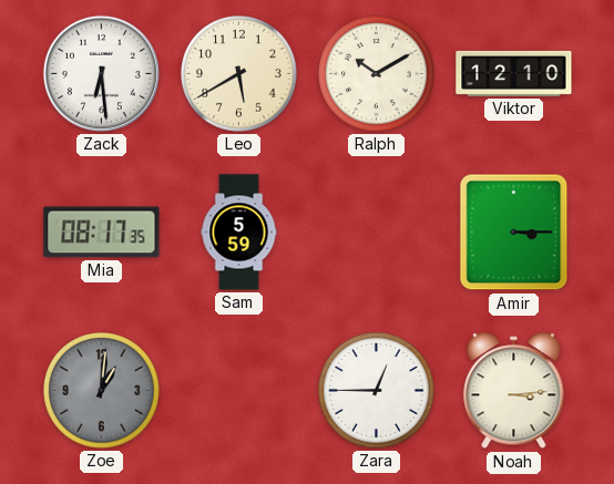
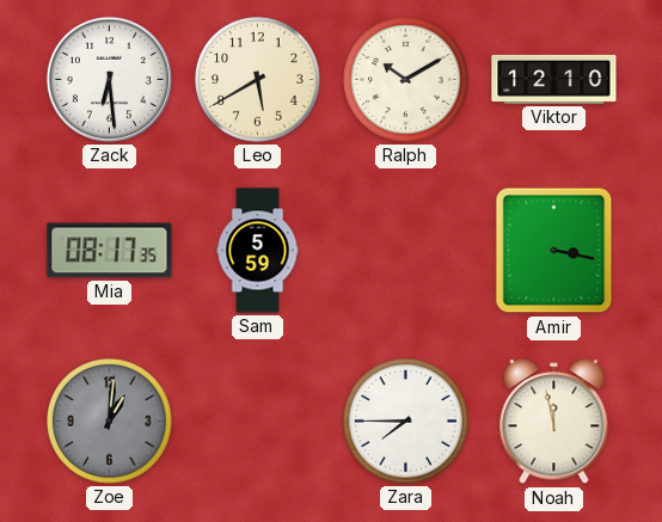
Amir: 3:15 -> 3:17 (554, 251)
Zara: 12:45 -> 7:45 (406, 422)
Noah: 3:14 -> 11:58 (554, 422)
